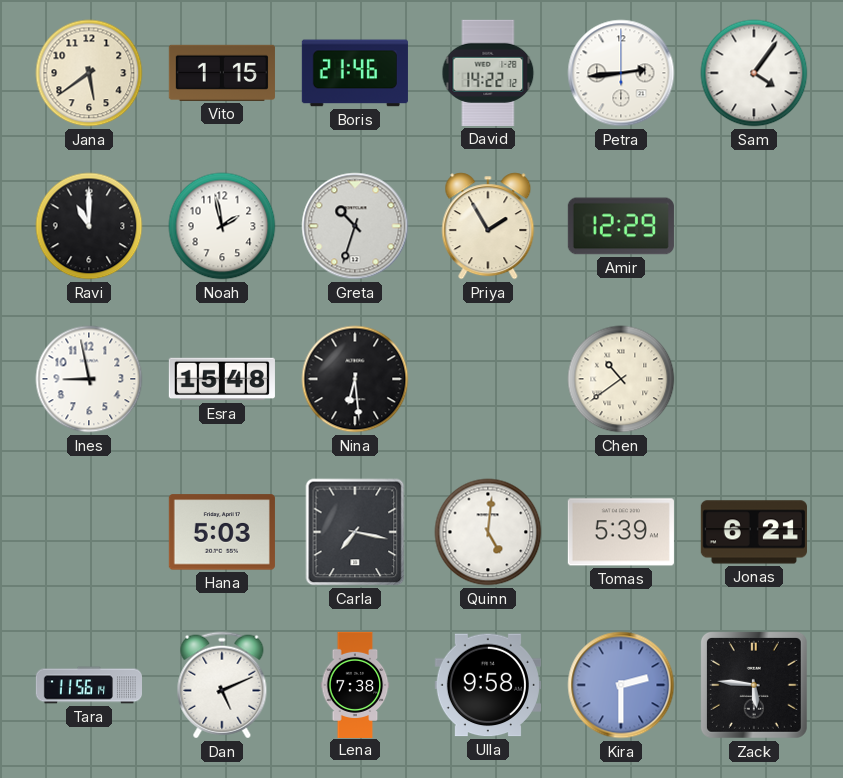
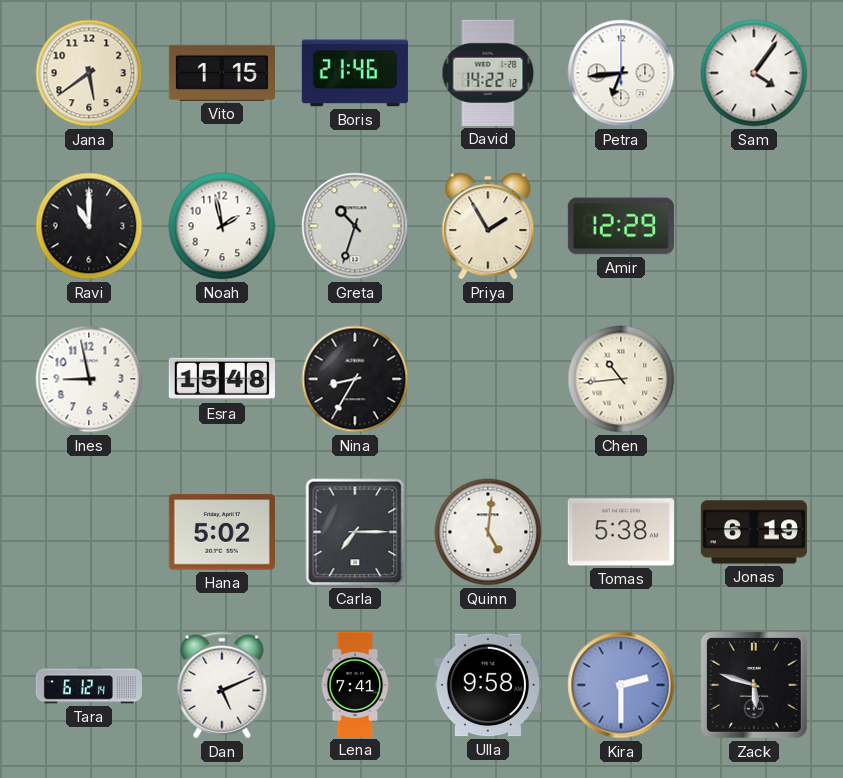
Petra: 2:44 -> 6:44 (621, 73)
Nina: 6:29 -> 8:35 (355, 379)
Chen: 10:39 -> 10:44 (621, 379)
Hana: 5:03 -> 5:02 (222, 532)
Carla: 7:17 -> 7:15 (355, 532)
Tomas: 5:39 -> 5:38 (621, 532)
Jonas: 6:21 -> 6:19 (754, 532)
Tara: 11:56 -> 6:12 (88, 685)
Lena: 7:38 -> 7:41 (355, 684)
Zack: 5:46 -> 5:48 (754, 685)
